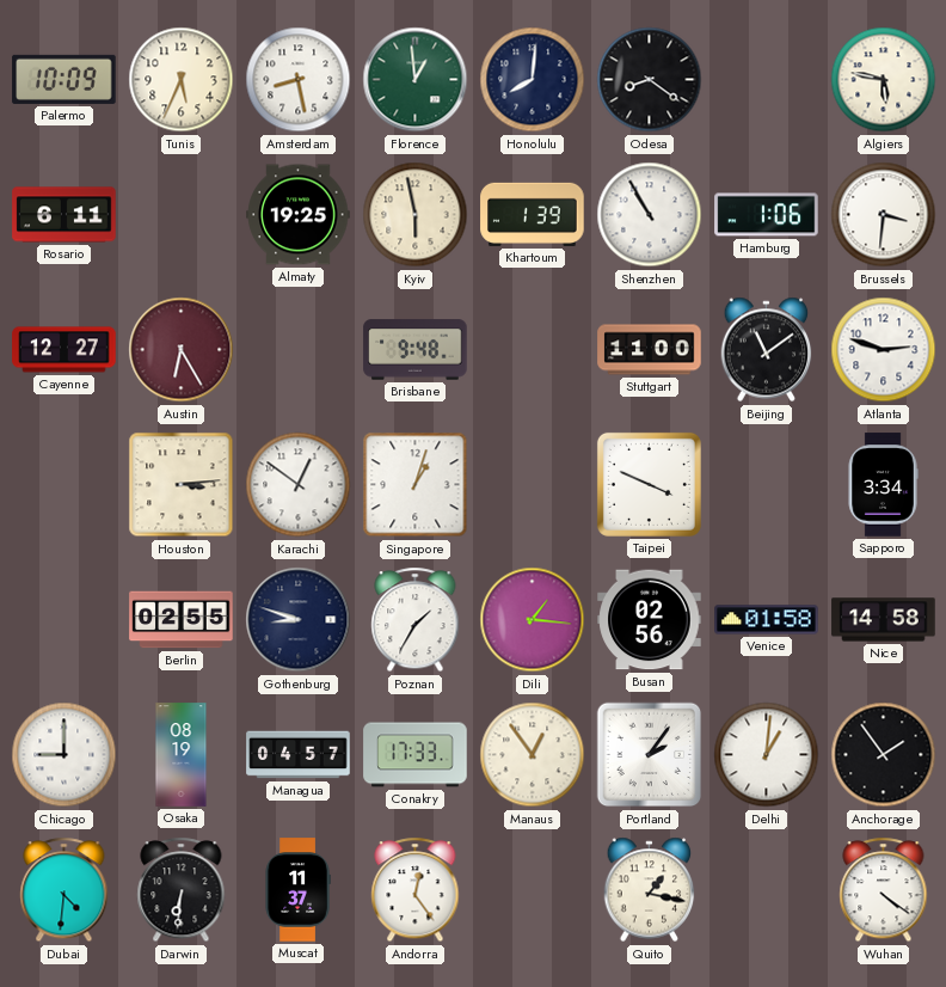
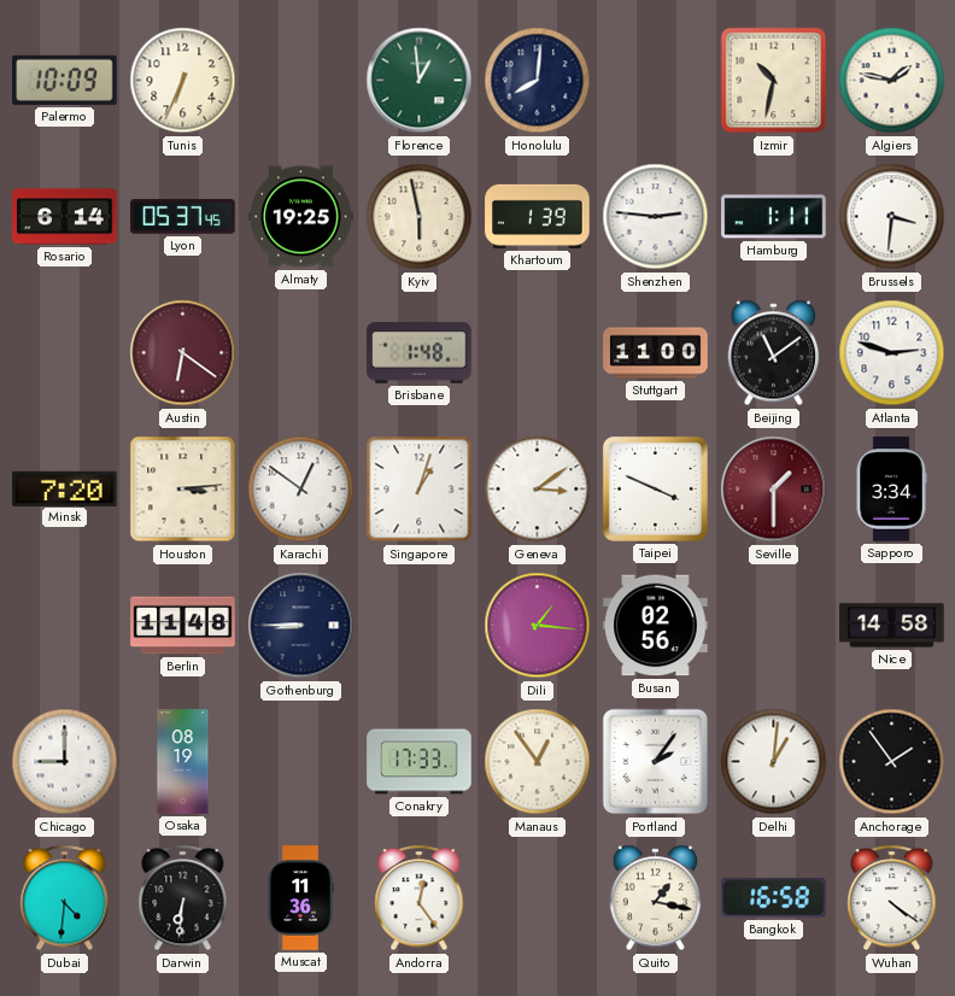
Tunis: 5:34 -> 6:34 (183, 81)
Amsterdam: 8:28 -> none (299, 80)
Odesa: 8:21 -> none (650, 80)
Izmir: none -> 10:32 (774, 81)
Algiers: 5:47 -> 1:47 (892, 81)
Rosario: 6:11 -> 6:14 (65, 217)
Lyon: none -> 05:37 (183, 217)
Shenzhen: 10:55 -> 2:46 (656, 217)
Hamburg: 1:06 -> 1:11 (774, 217)
Cayenne: 12:27 -> none (64, 350)
Austin: 6:25 -> 6:21 (183, 353)
Brisbane: 9:48 -> 1:48 (420, 353)
Minsk: none -> 7:20 (65, 488)
Geneva: none -> 3:09 (538, 490)
Seville: none -> 1:30 (774, 490)
Berlin: 02:55 -> 11:48 (183, 626)
Gothenburg: 8:48 -> 8:45 (301, 626)
Poznan: 1:35 -> none (416, 620)
Venice: 01:58 -> none (767, 620)
Managua: 04:57 -> none (299, 755)
Muscat: 11:37 -> 11:36 (300, 898)
Bangkok: none -> 16:58 (774, 898)
